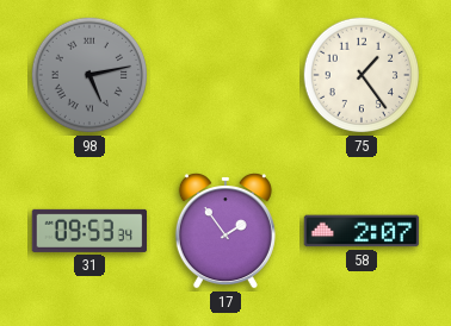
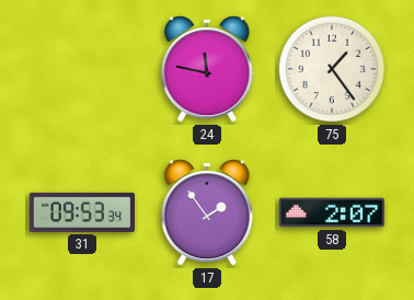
98: 5:13 -> none (89, 75)
24: none -> 11:47 (207, 69)
